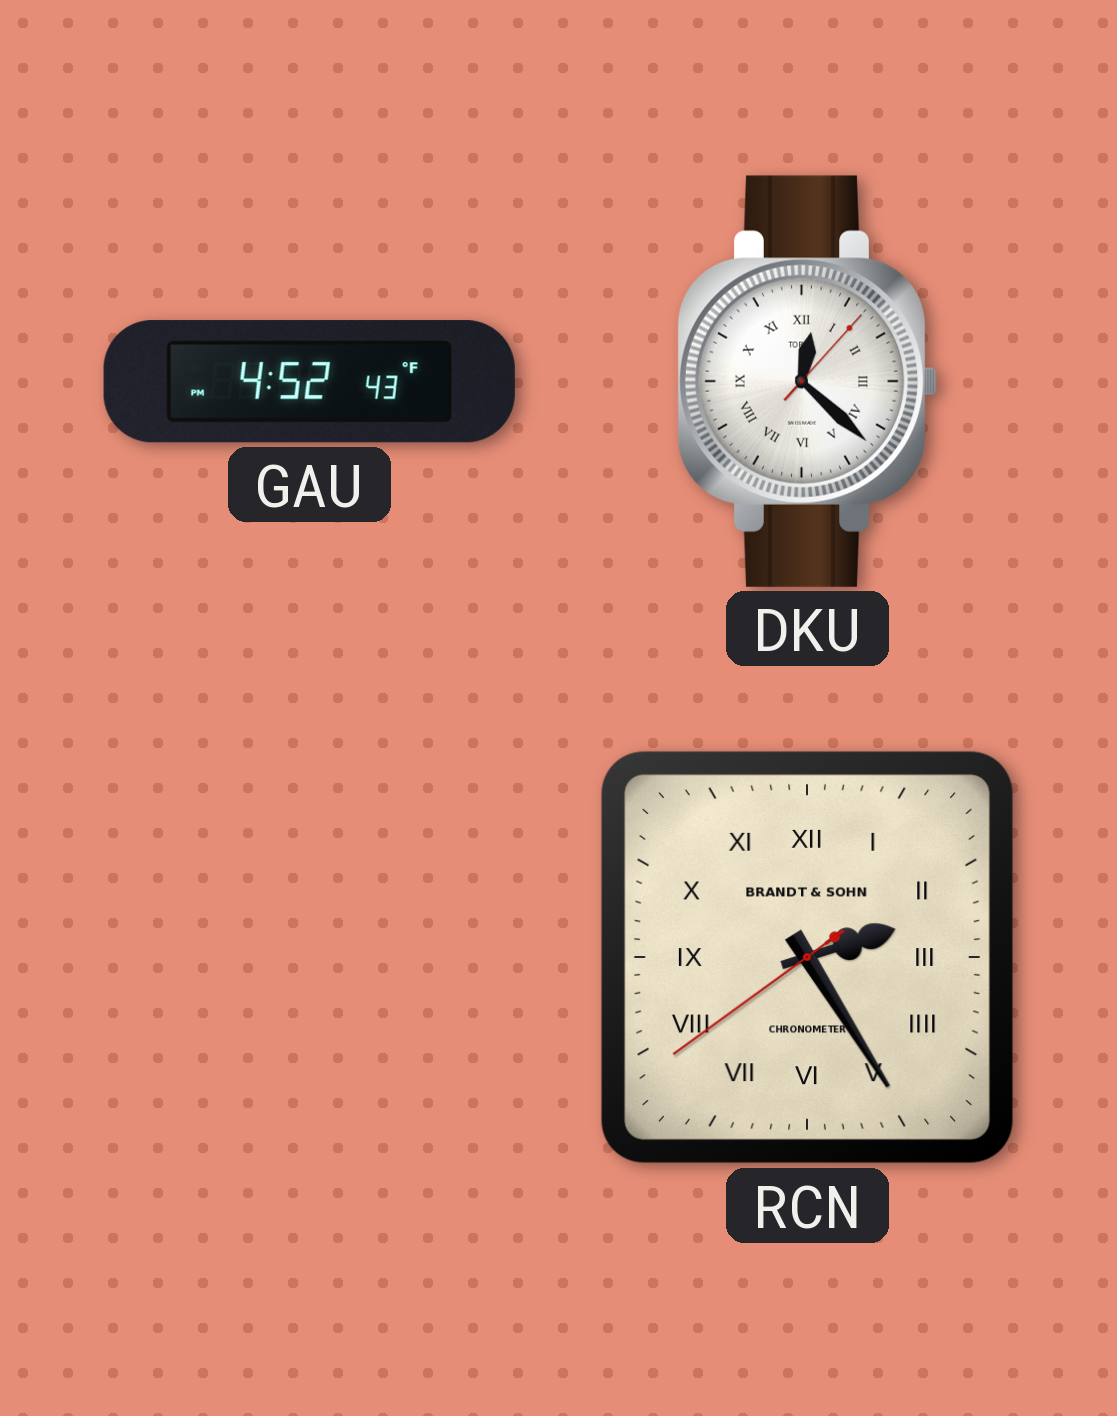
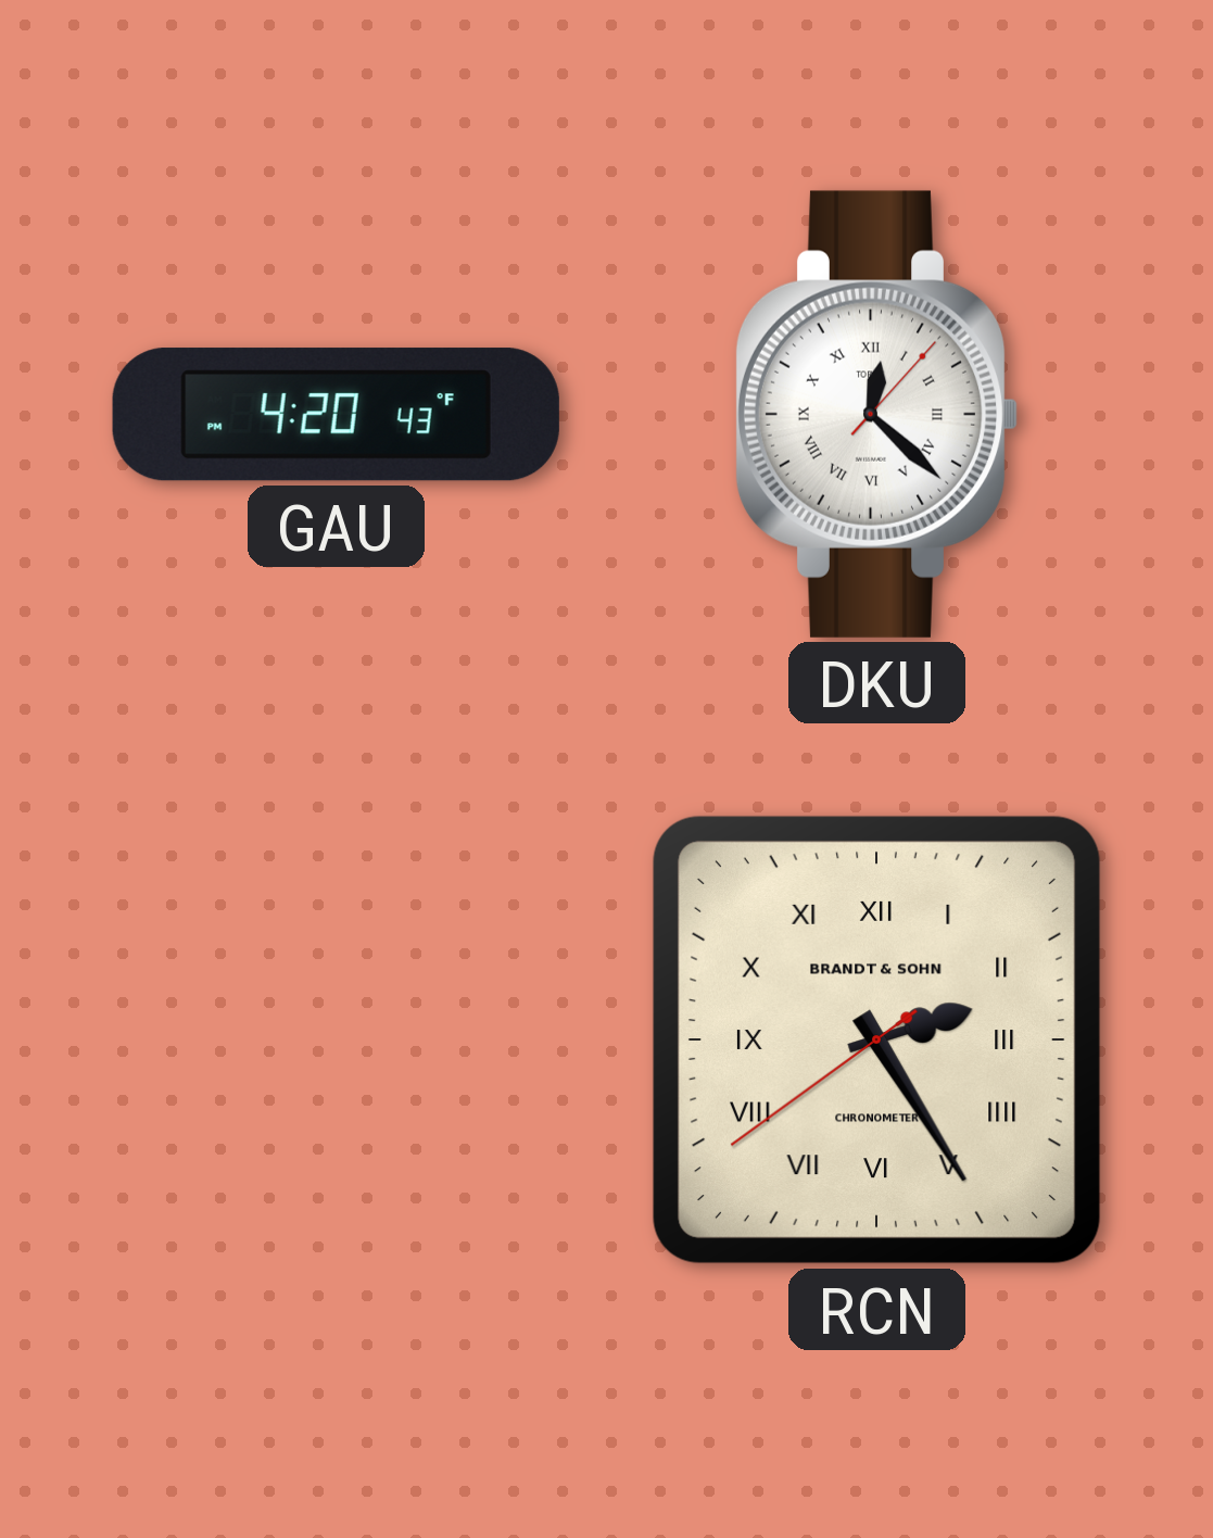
GAU: 4:52 -> 4:20 (336, 415)
